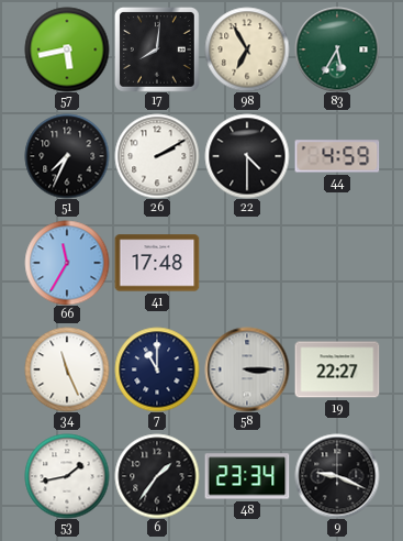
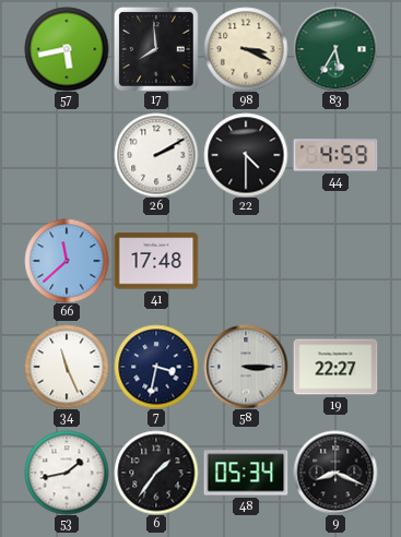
17: 8:01 -> 7:59 (156, 49)
98: 6:55 -> 3:19 (246, 49)
51: 7:34 -> none (67, 156)
66: 11:35 -> 11:38 (67, 261)
7: 11:00 -> 3:32 (156, 367)
48: 23:34 -> 05:34 (246, 473)
9: 9:19 -> 8:19 (335, 473)
